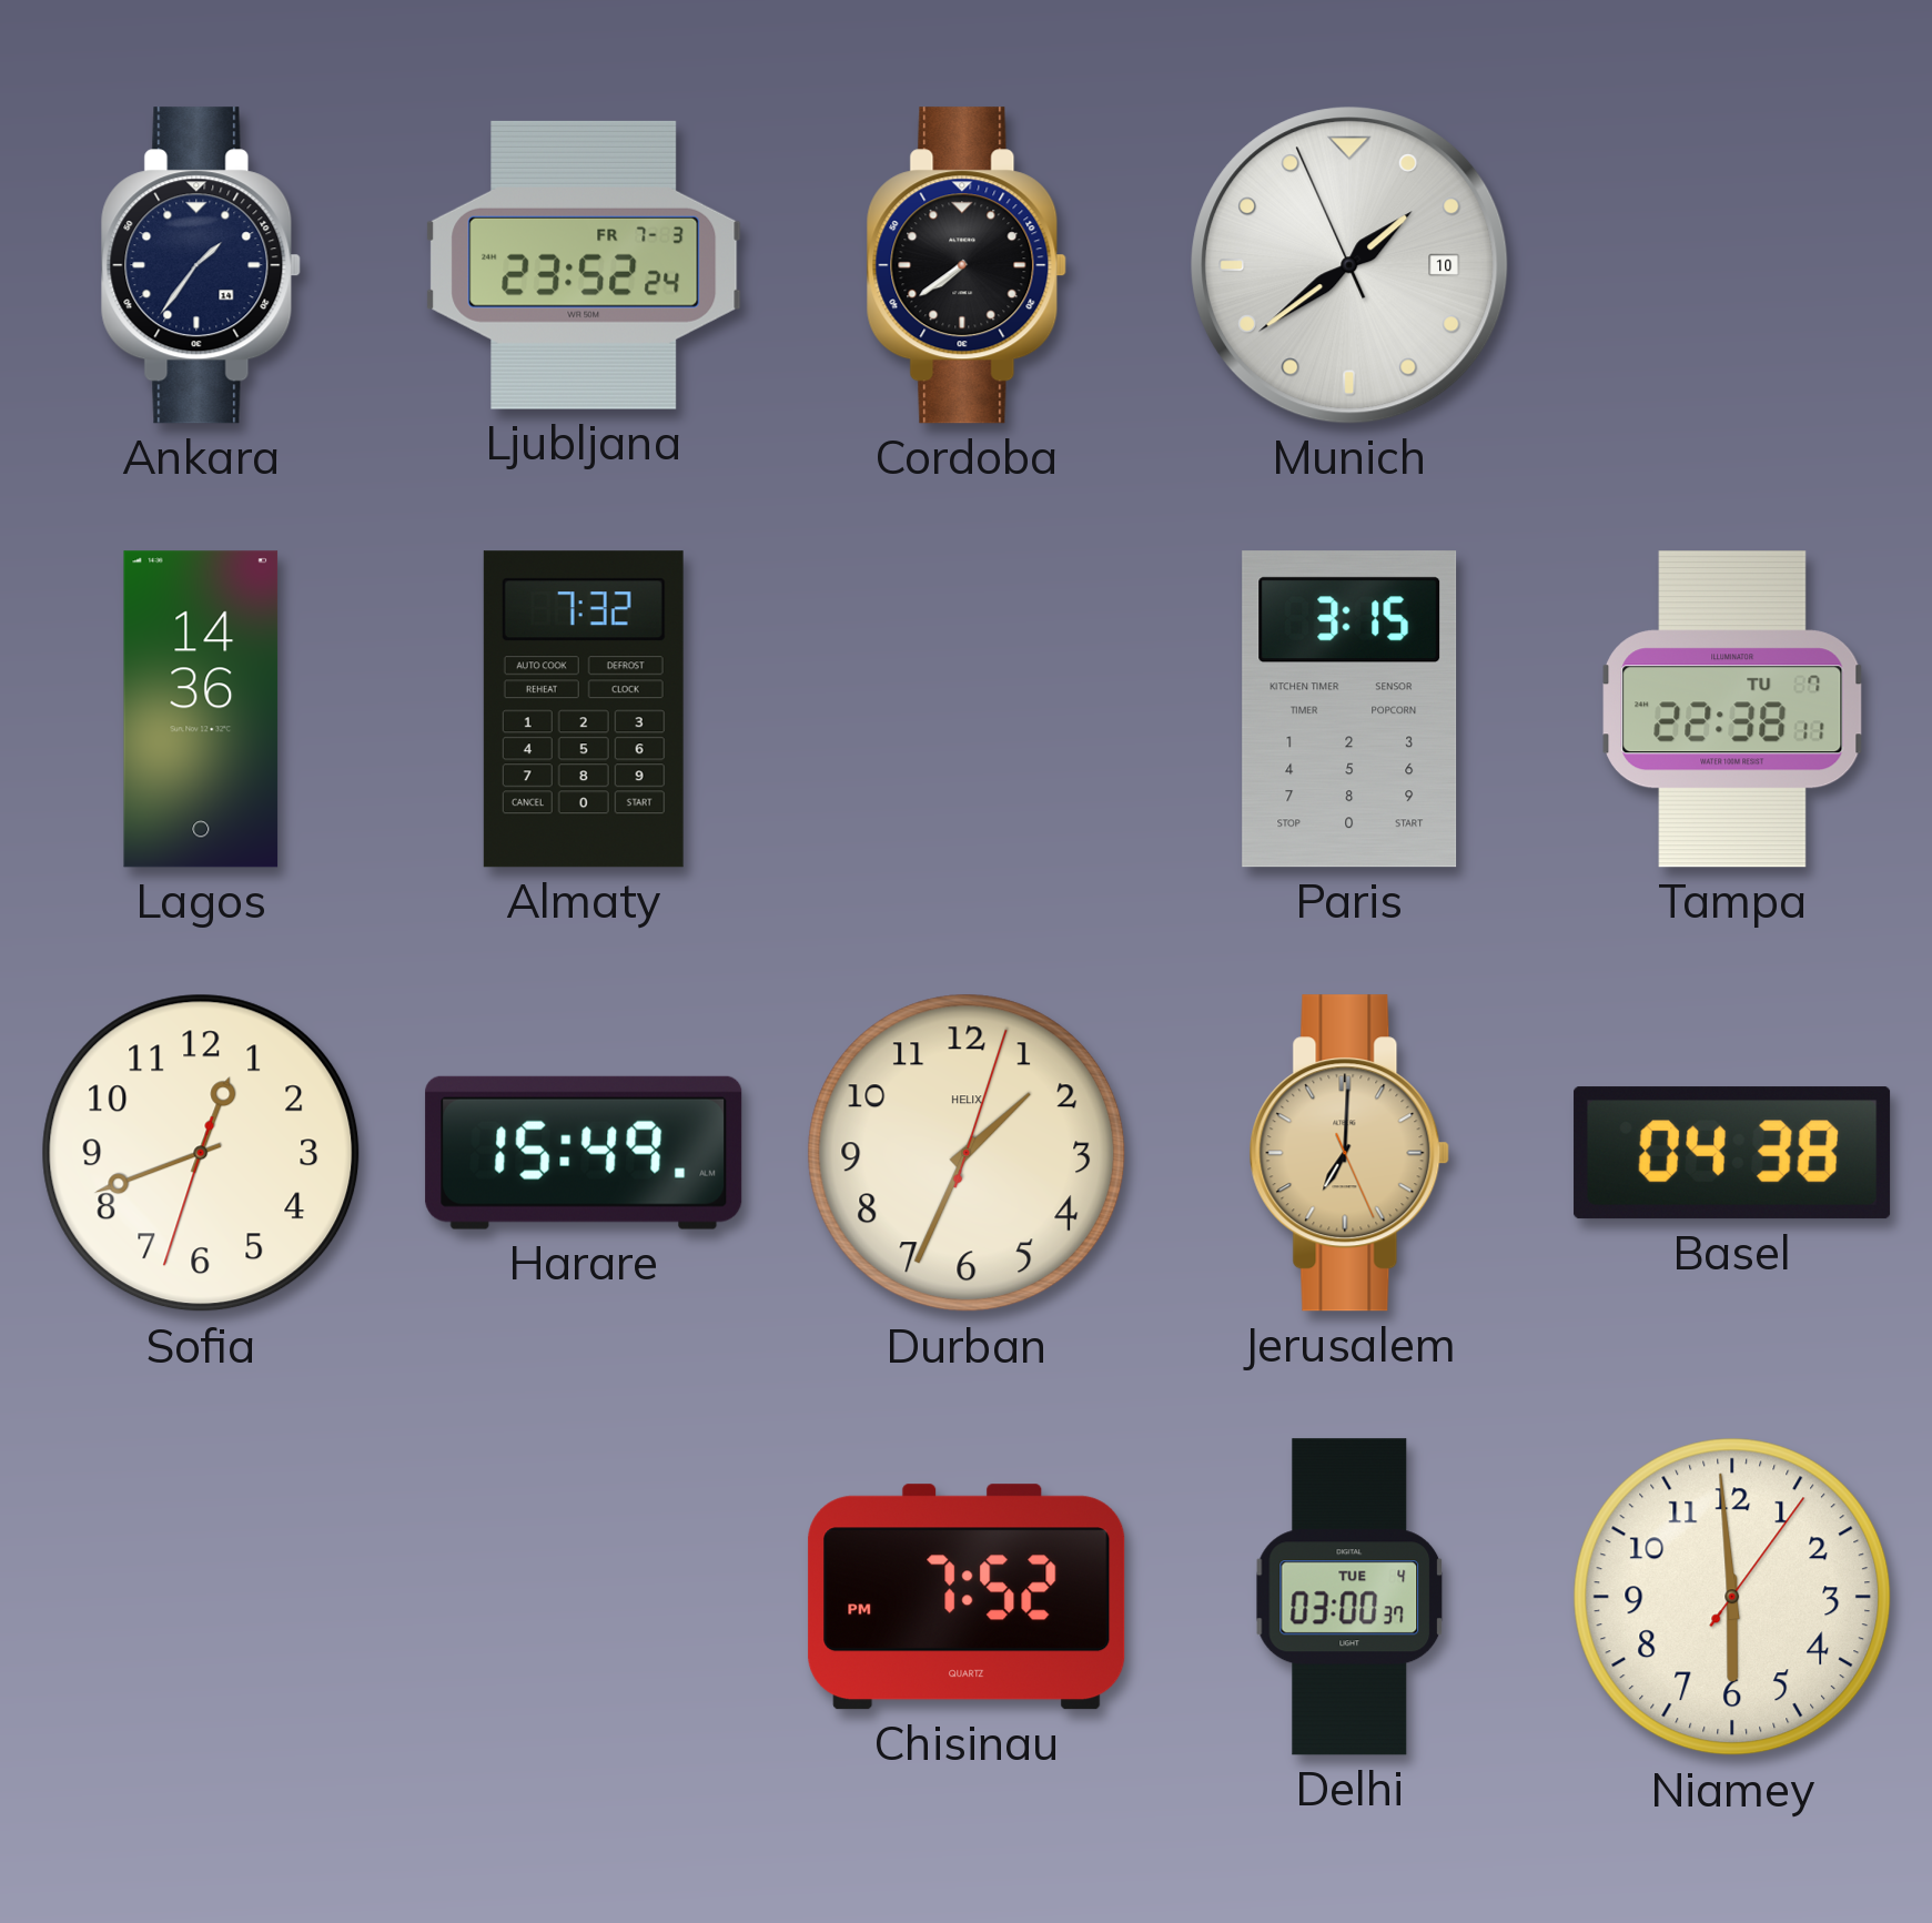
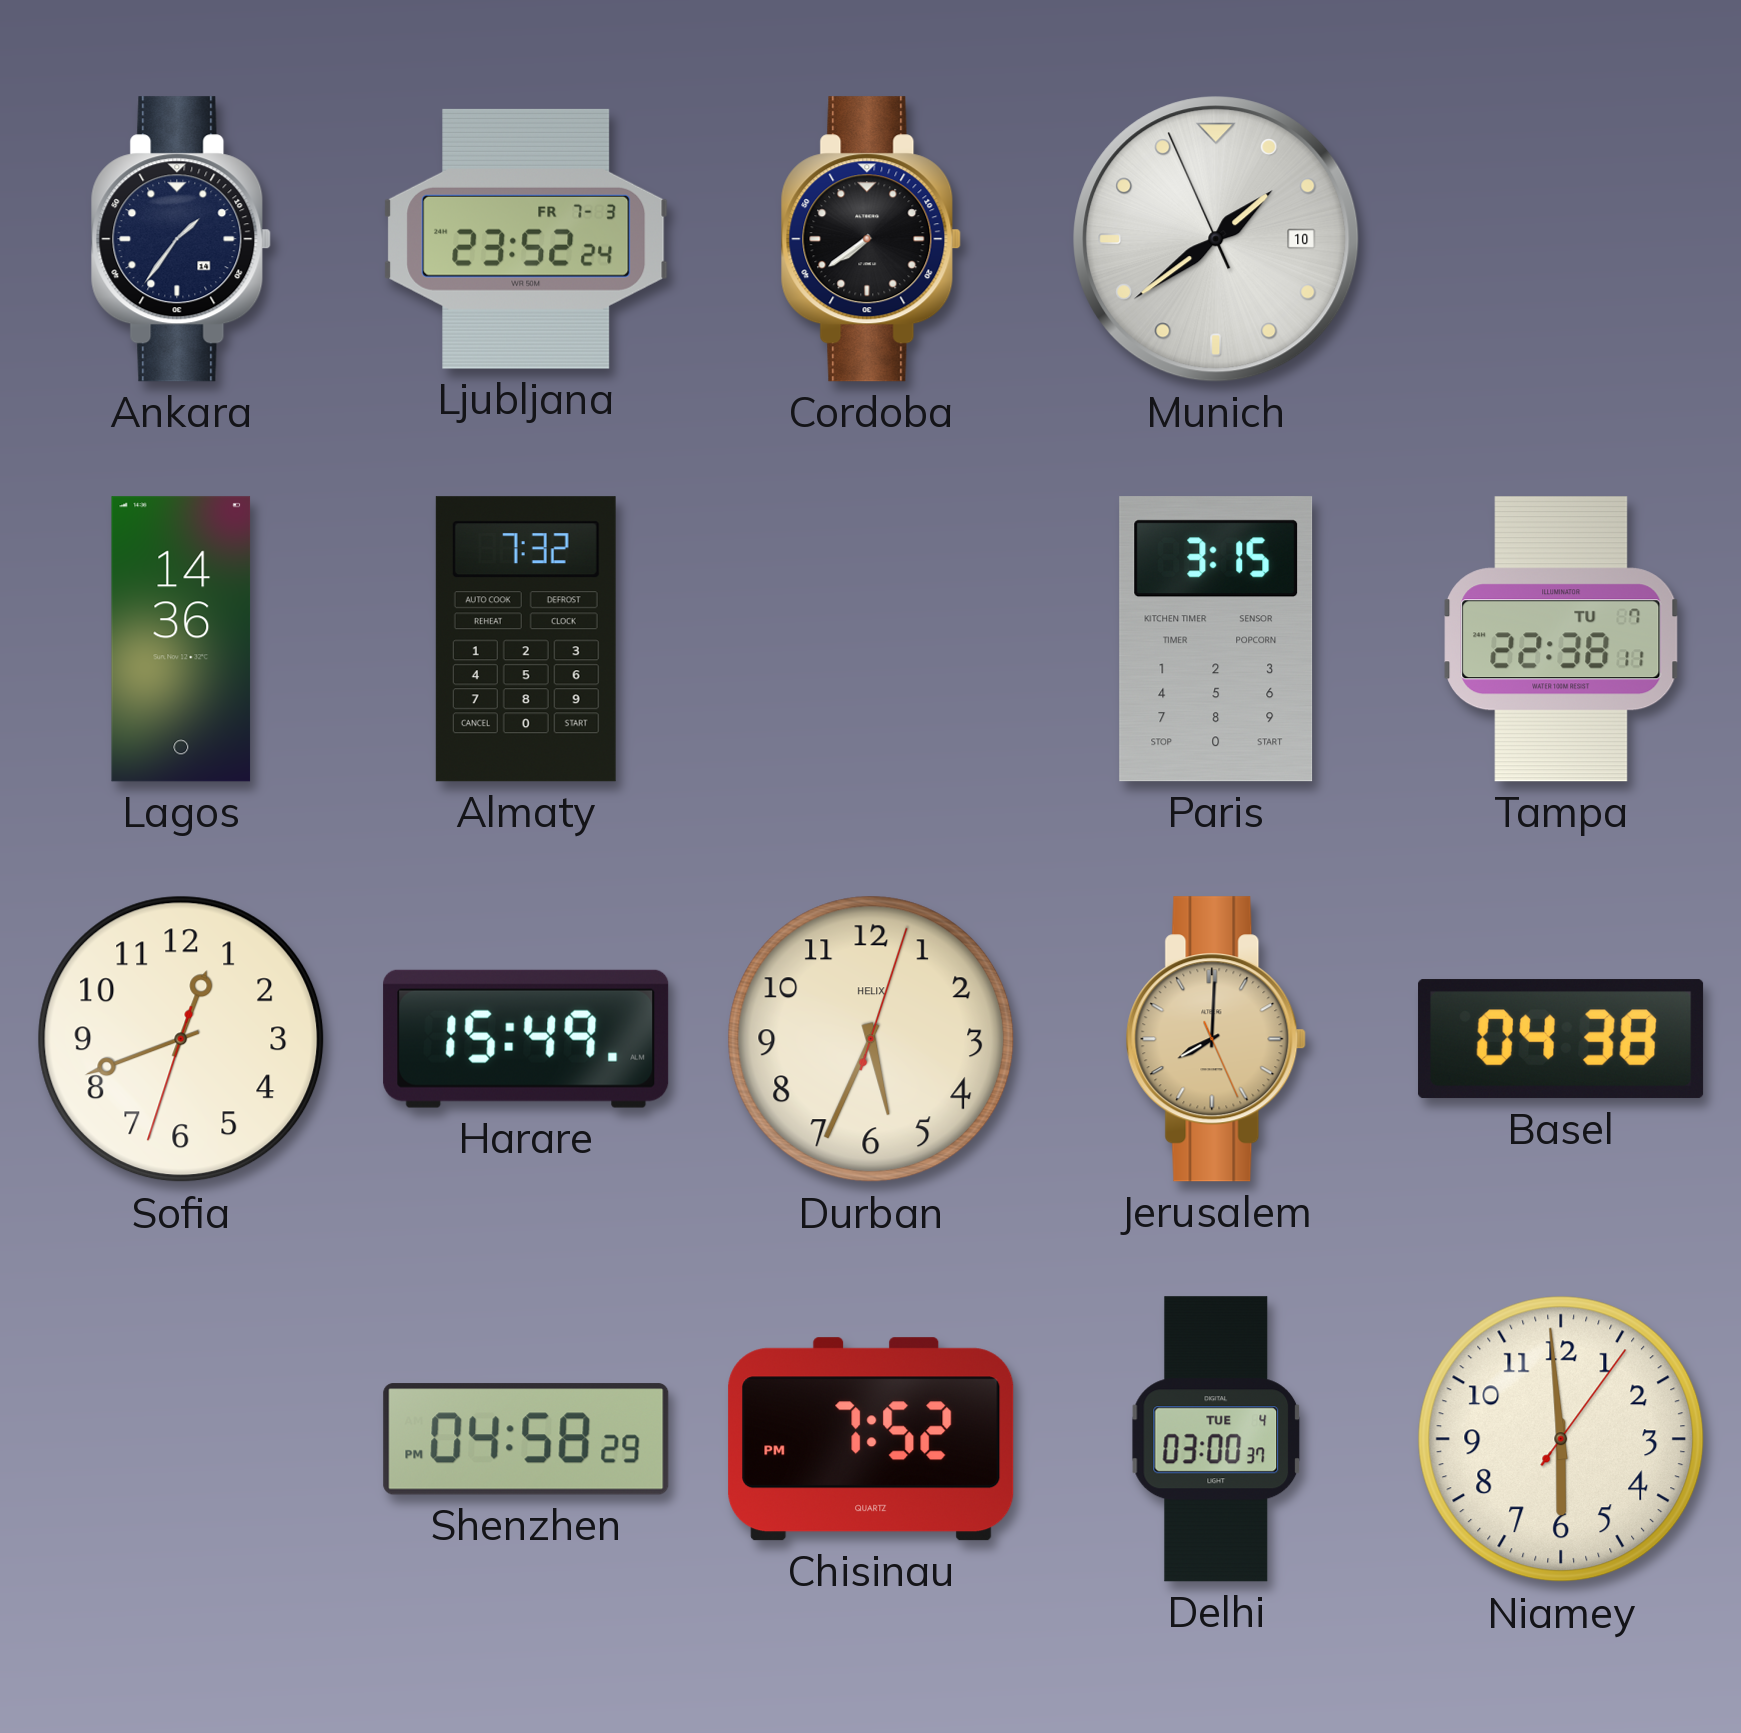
Durban: 1:34 -> 5:34 (871, 1039)
Jerusalem: 7:00 -> 8:00 (1216, 1039)
Shenzhen: none -> 04:58 (526, 1439)
